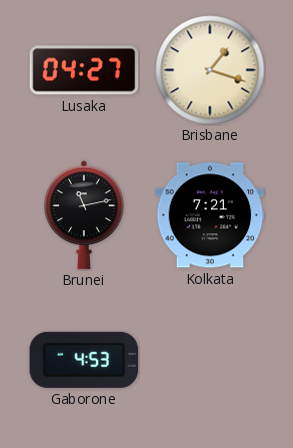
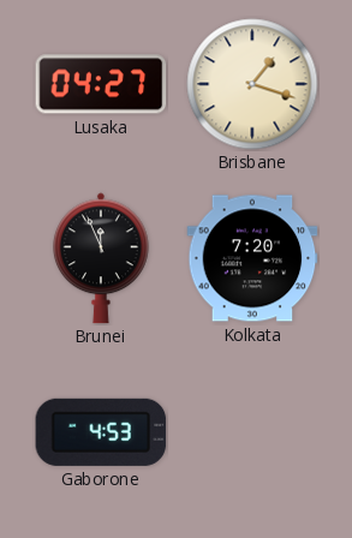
Brunei: 11:13 -> 11:56 (102, 258)
Kolkata: 7:21 -> 7:20 (252, 258)
